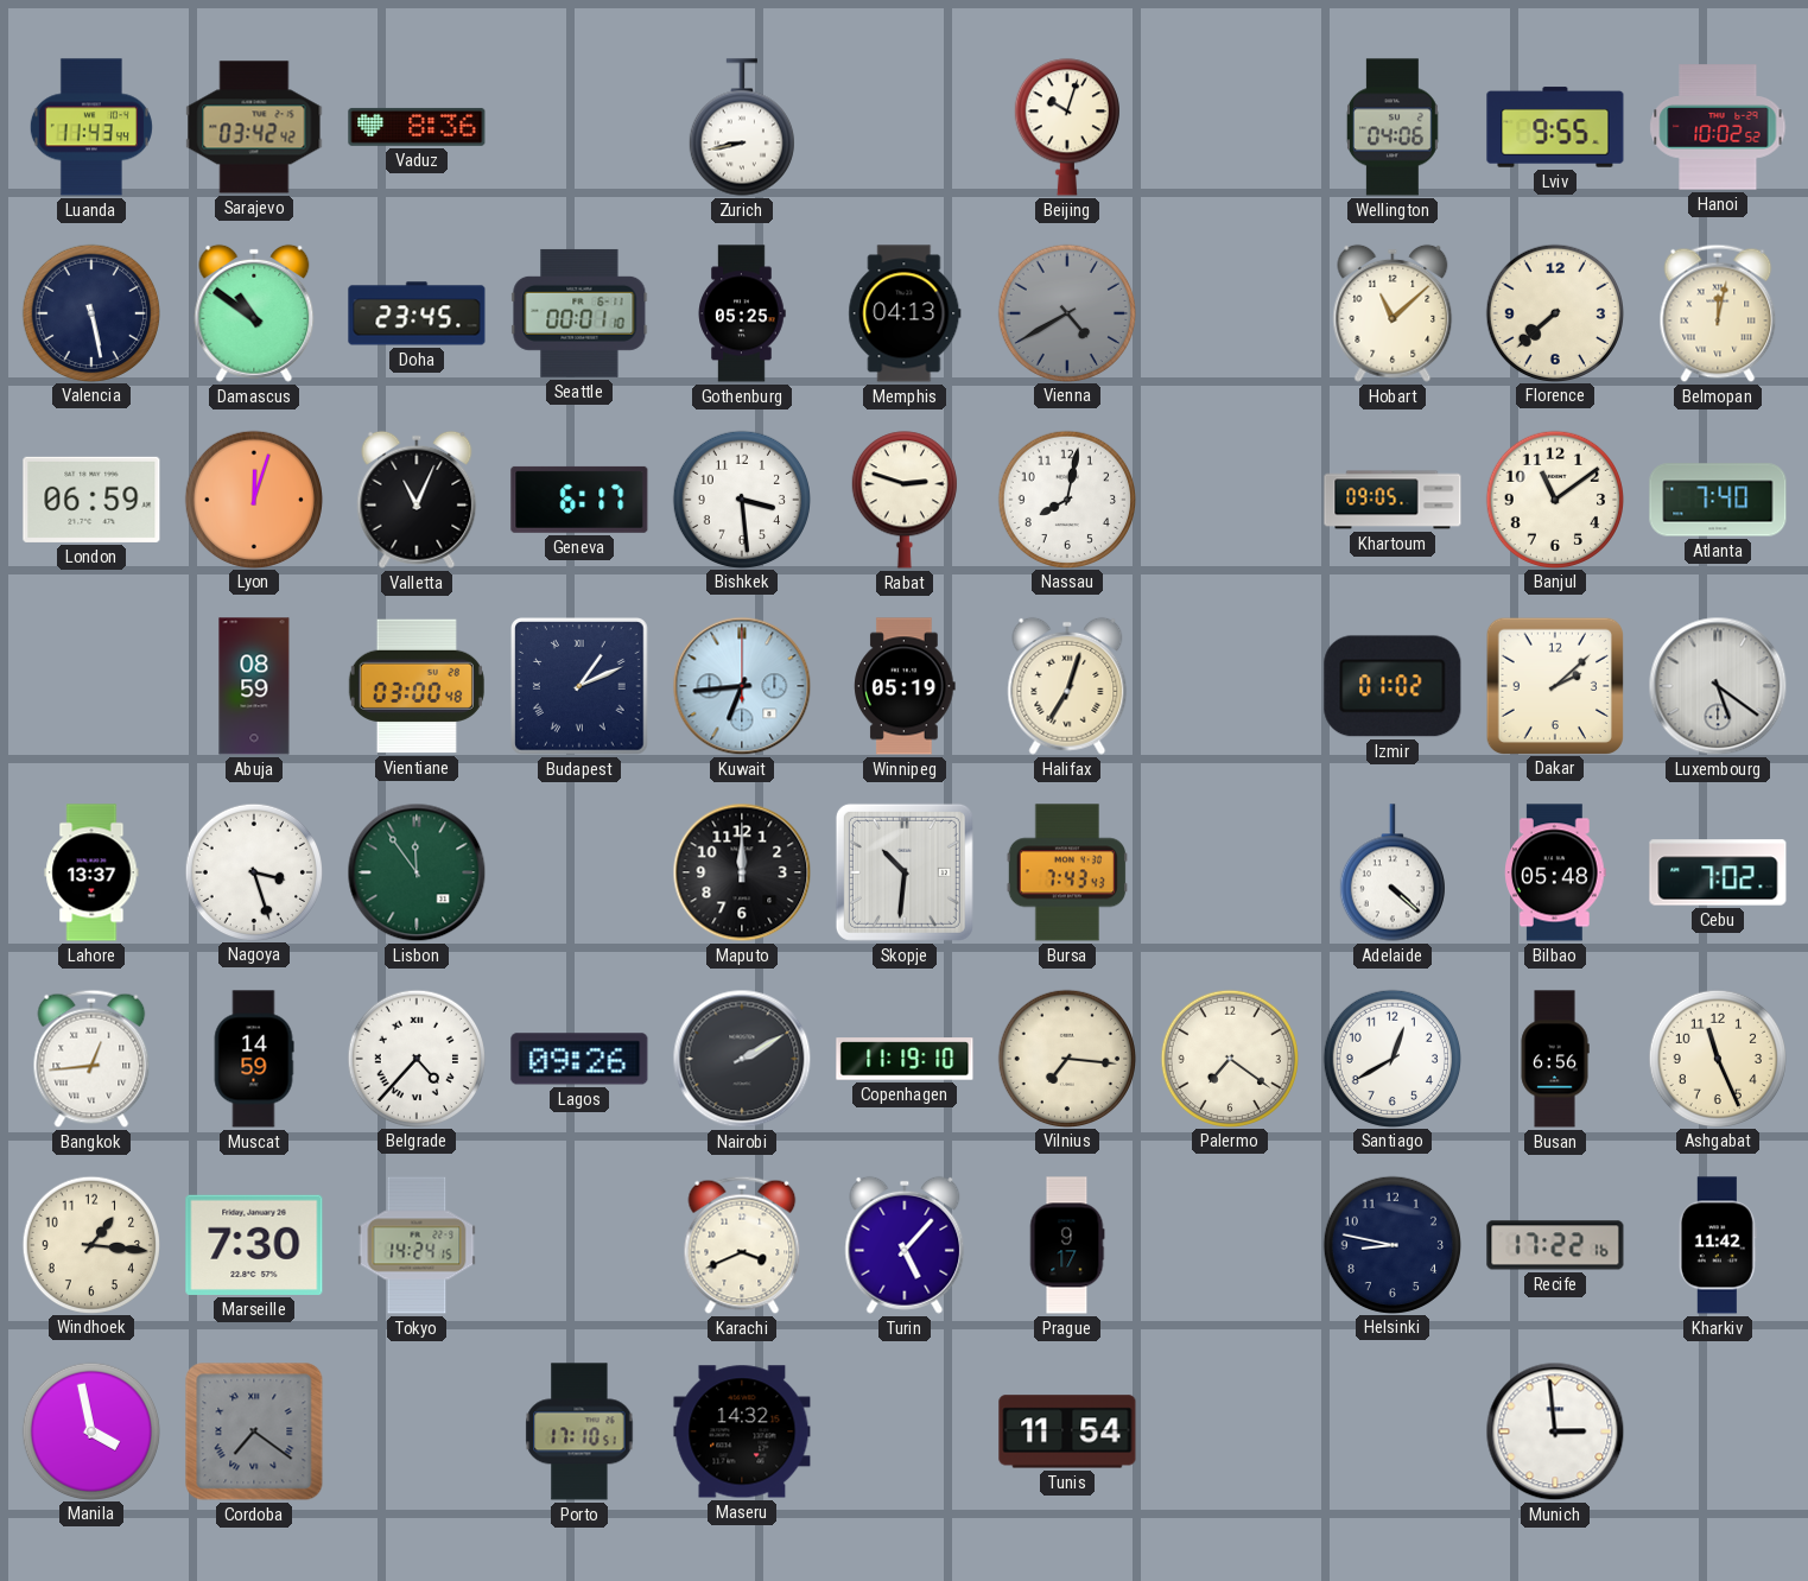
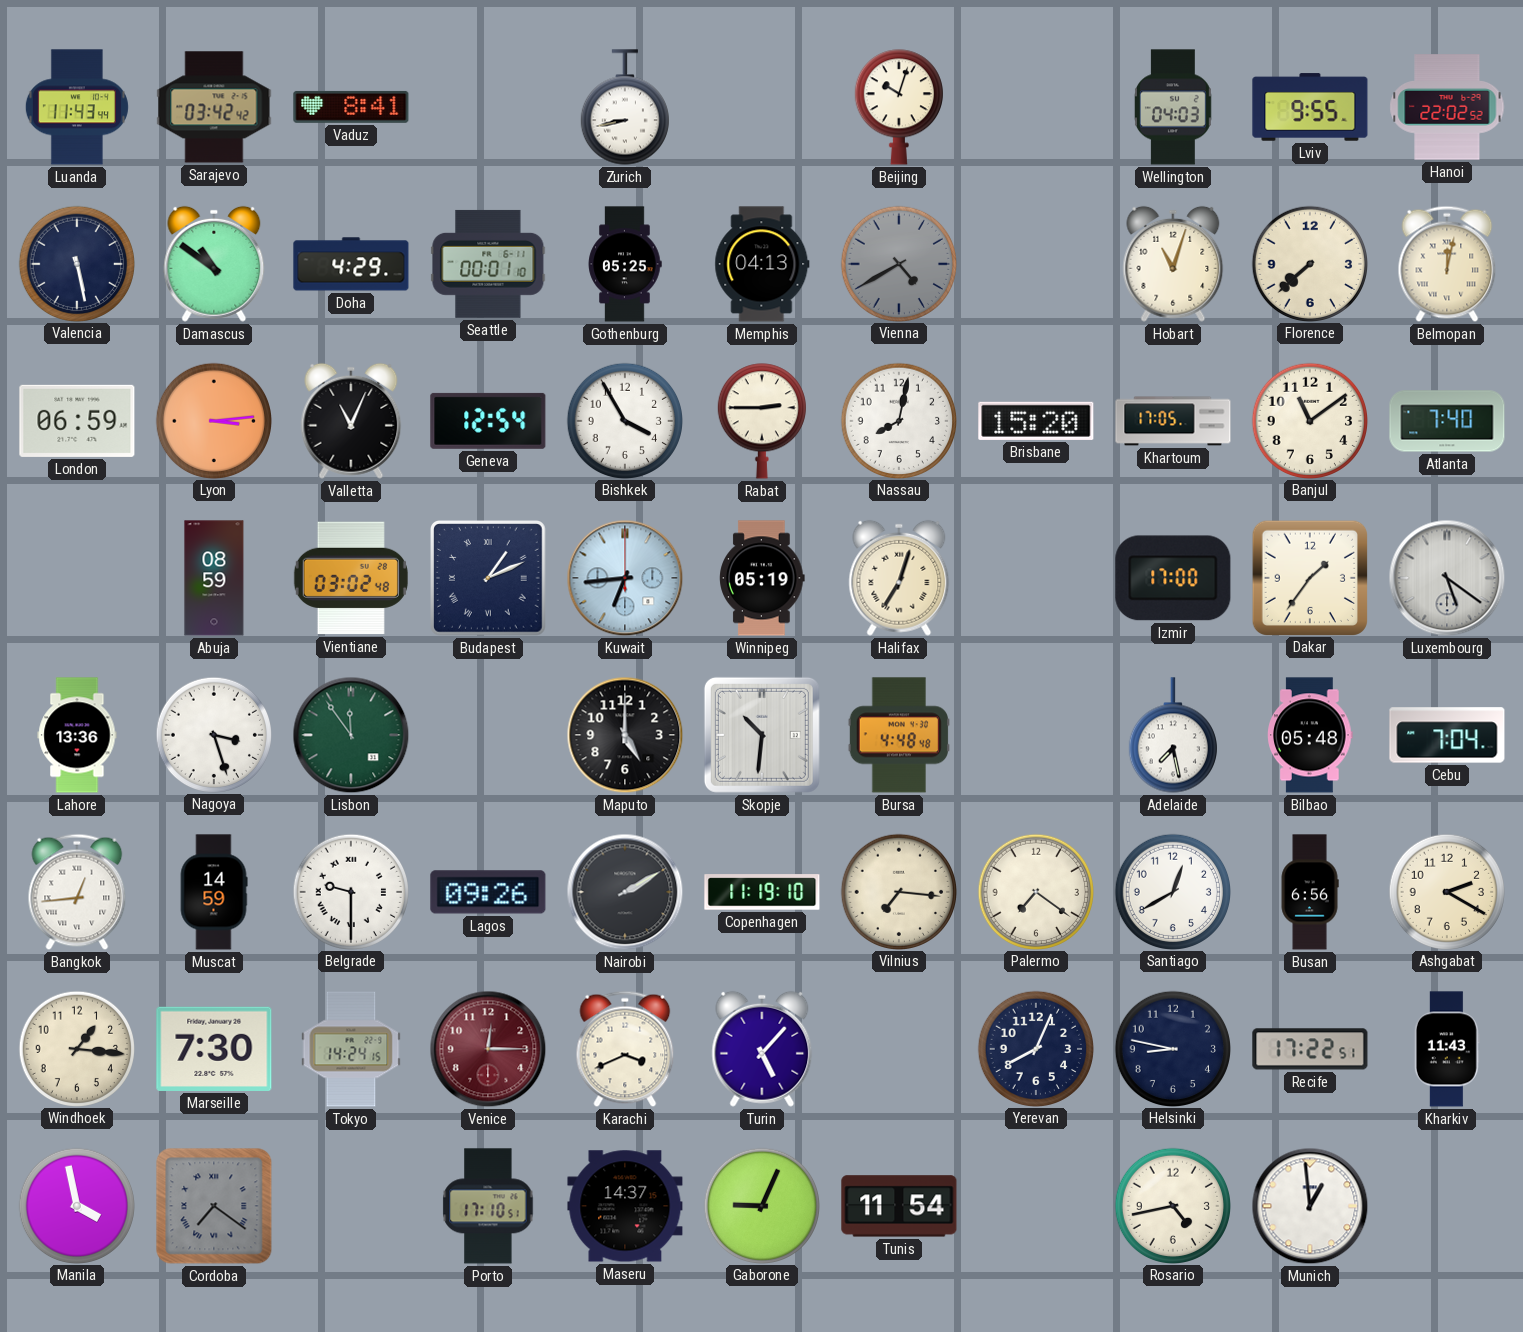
Vaduz: 8:36 -> 8:41 (351, 107)
Wellington: 04:06 -> 04:03 (1173, 107)
Hanoi: 10:02 -> 22:02 (1447, 107)
Doha: 23:45 -> 4:29 (351, 264)
Hobart: 11:08 -> 11:03 (1173, 264)
Lyon: 12:03 -> 3:14 (213, 420)
Geneva: 6:17 -> 12:54 (488, 421)
Bishkek: 3:29 -> 3:55 (624, 420)
Rabat: 2:48 -> 2:45 (762, 421)
Brisbane: none -> 15:20 (1036, 421)
Khartoum: 09:05 -> 17:05 (1173, 421)
Vientiane: 03:00 -> 03:02 (351, 578)
Izmir: 01:02 -> 17:00 (1173, 578)
Dakar: 2:08 -> 1:36 (1309, 577)
Lahore: 13:37 -> 13:36 (77, 735)
Maputo: 12:00 -> 5:00 (625, 735)
Bursa: 7:43 -> 4:48 (898, 735)
Adelaide: 4:22 -> 7:28 (1173, 735)
Cebu: 7:02 -> 7:04 (1447, 735)
Belgrade: 4:37 -> 9:30 (350, 891)
Ashgabat: 11:26 -> 2:20 (1446, 891)
Venice: none -> 12:15 (488, 1049)
Prague: 9:17 -> none (1067, 1245)
Yerevan: none -> 8:04 (1035, 1048)
Recife: 17:22:16 -> 17:22:51 (1310, 1049)
Kharkiv: 11:42 -> 11:43 (1447, 1049)
Maseru: 14:32 -> 14:37 (625, 1206)
Gaborone: none -> 9:04 (761, 1205)
Rosario: none -> 4:43 (1172, 1205)
Munich: 2:59 -> 12:59 (1310, 1206)
